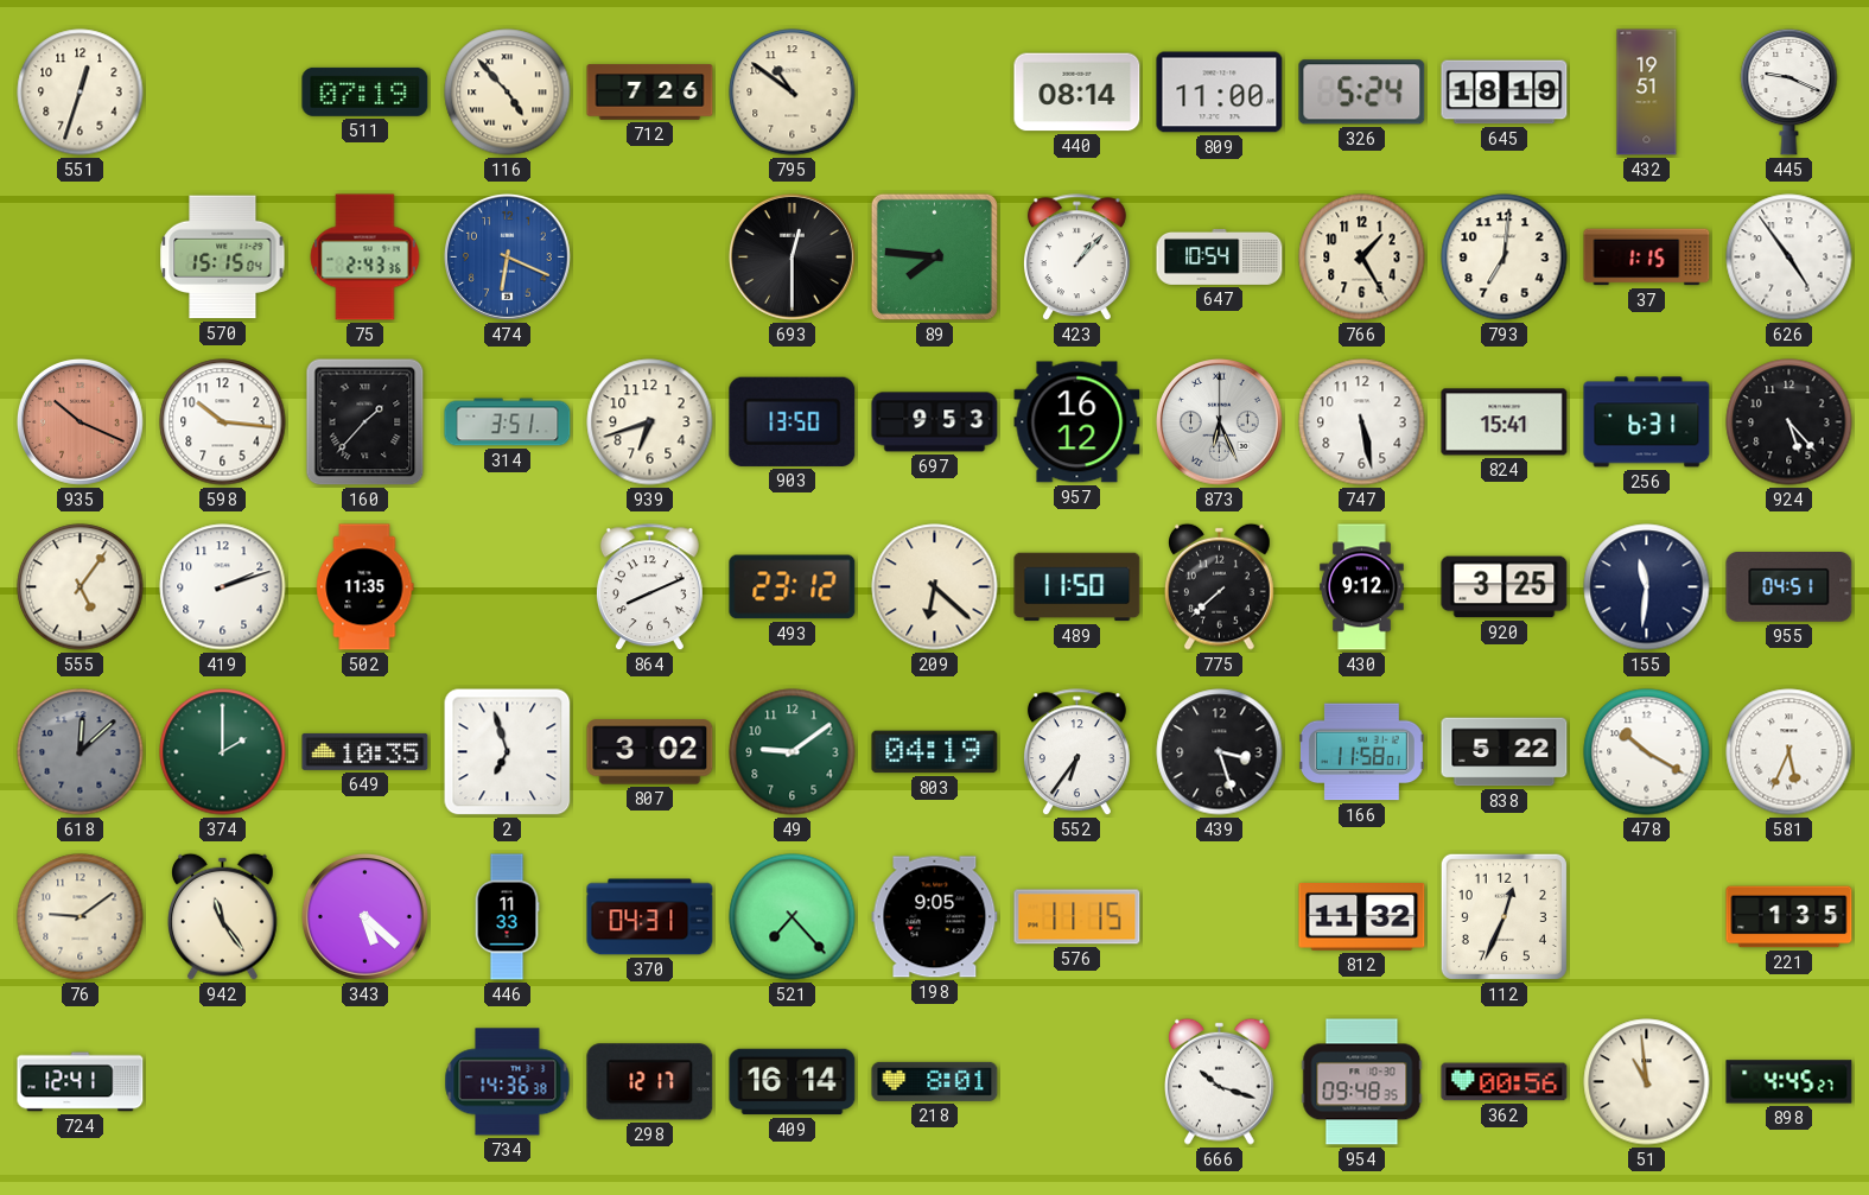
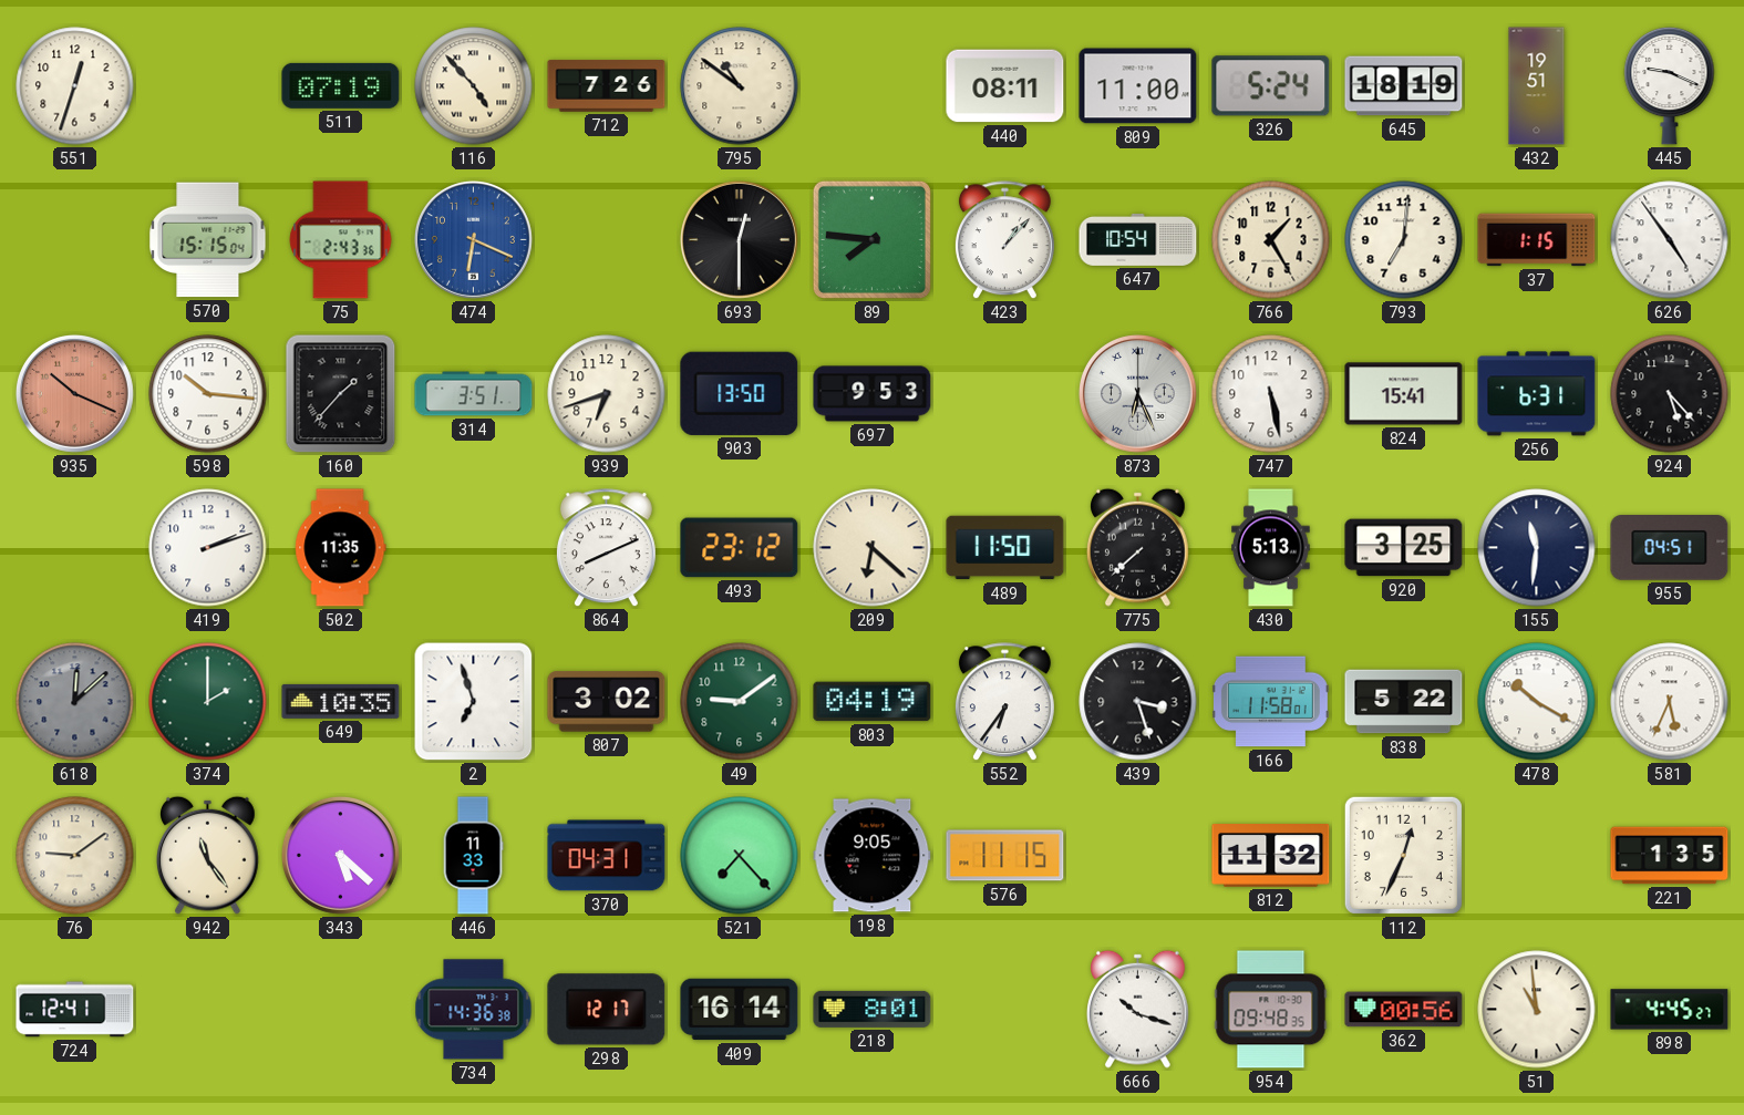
440: 08:14 -> 08:11 (1005, 86)
957: 16:12 -> none (1077, 422)
555: 5:06 -> none (81, 587)
430: 9:12 -> 5:13 (1271, 548)
